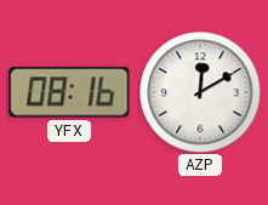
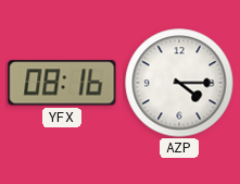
AZP: 12:10 -> 4:15 (179, 83)
